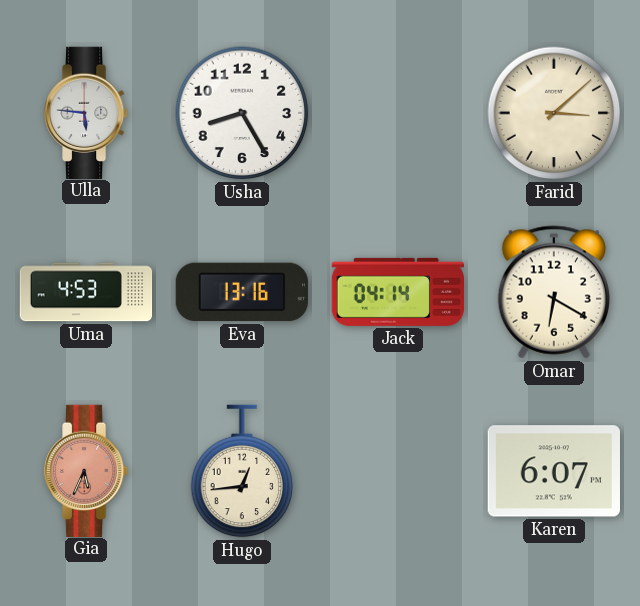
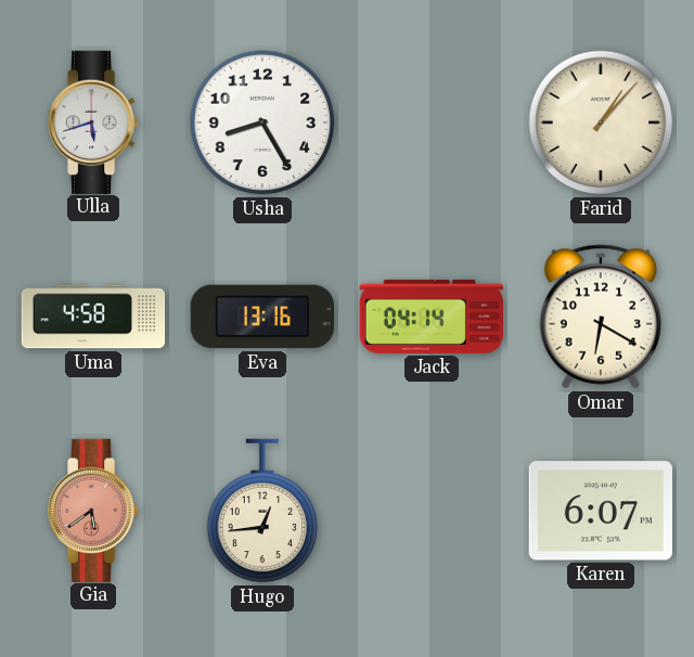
Ulla: 5:46 -> 5:42 (93, 121)
Farid: 3:08 -> 1:07 (601, 123)
Uma: 4:53 -> 4:58 (93, 317)
Gia: 5:34 -> 5:39 (93, 510)
